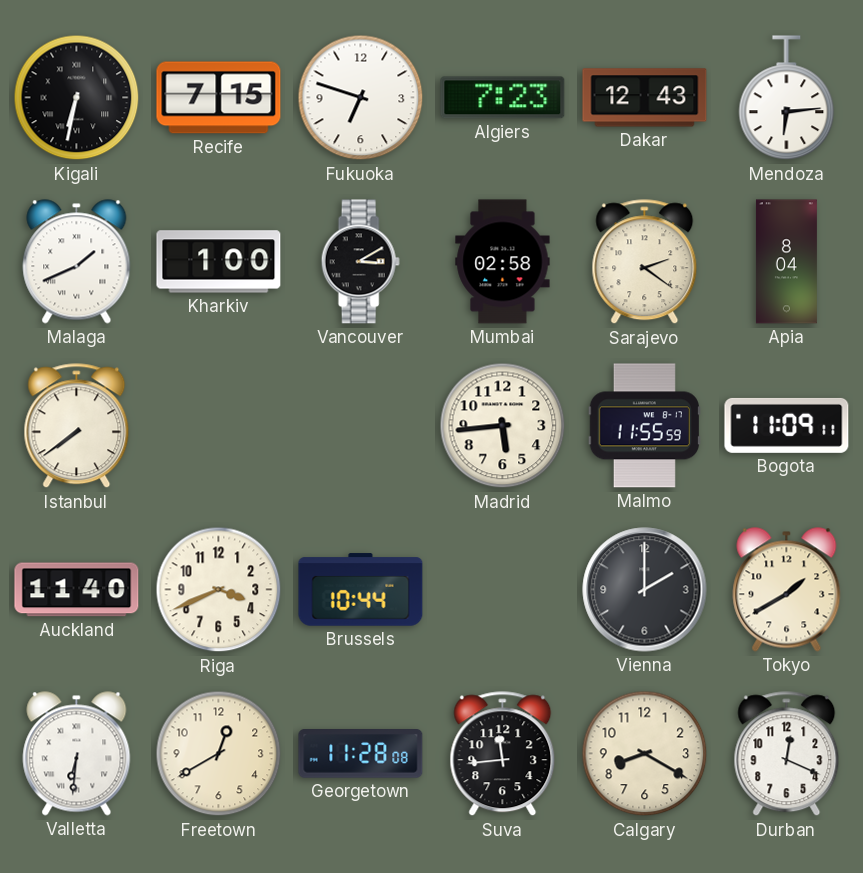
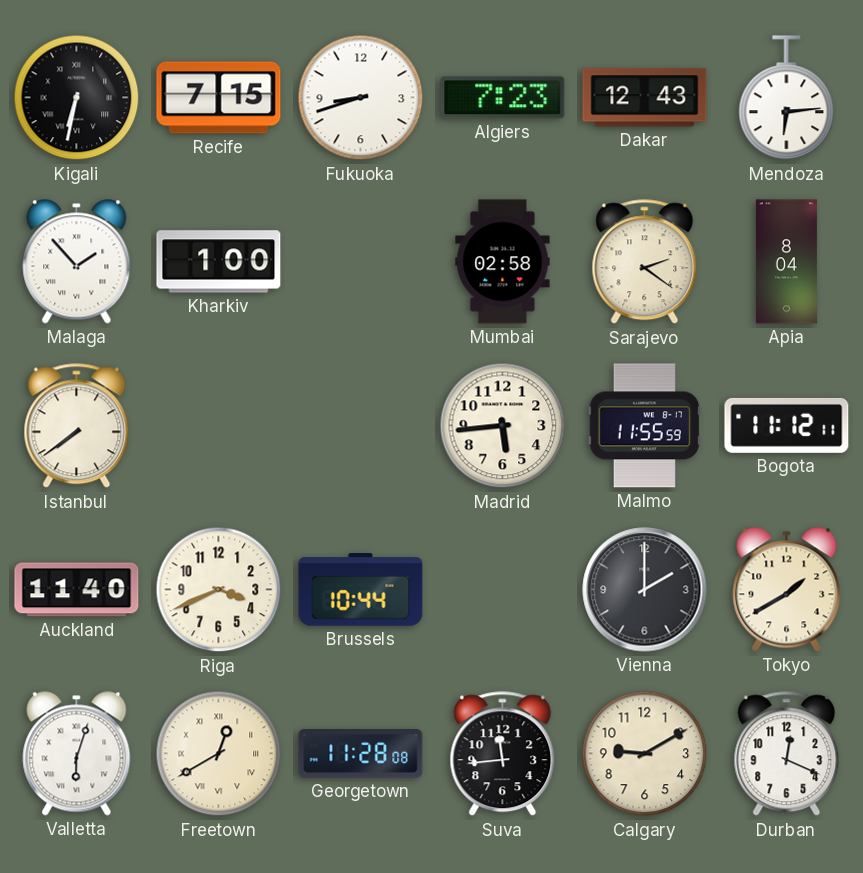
Fukuoka: 6:48 -> 8:42 (361, 98)
Malaga: 1:41 -> 1:53 (77, 262)
Vancouver: 3:10 -> none (360, 262)
Bogota: 11:09 -> 11:12 (787, 425)
Valletta: 6:31 -> 6:03 (77, 754)
Freetown numerals: Arabic -> Roman (219, 754)
Calgary: 8:20 -> 9:10 (645, 754)
